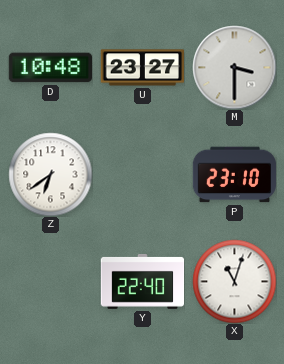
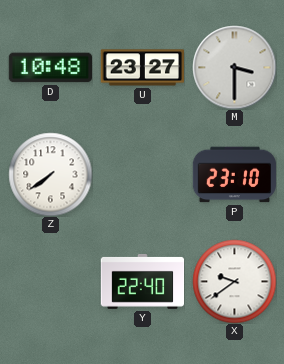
Z: 6:39 -> 7:39 (50, 174)
X: 11:03 -> 9:39 (234, 281)
